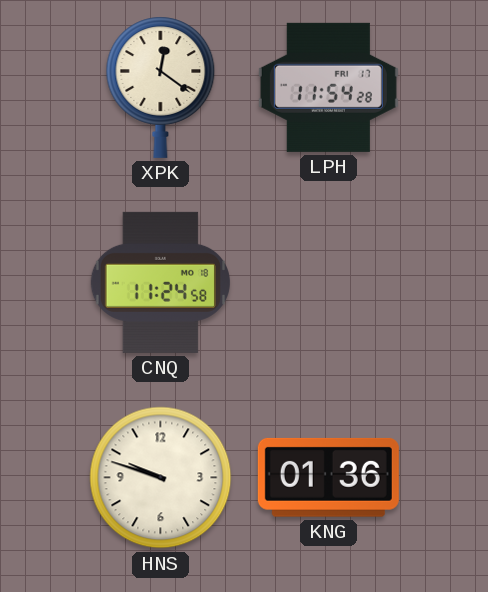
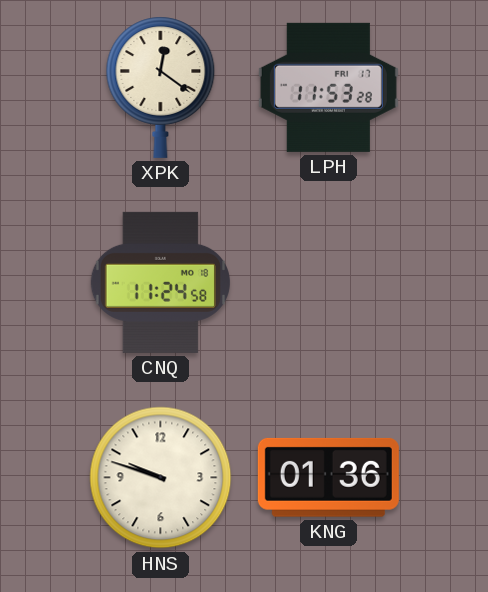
LPH: 11:54 -> 11:53 (328, 87)
